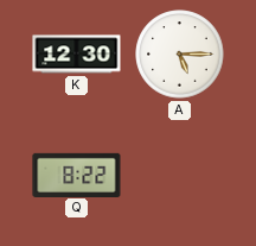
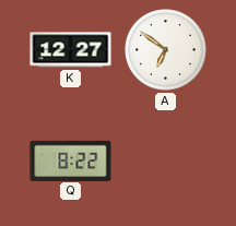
K: 12:30 -> 12:27 (71, 50)
A: 5:15 -> 6:51 (166, 50)
